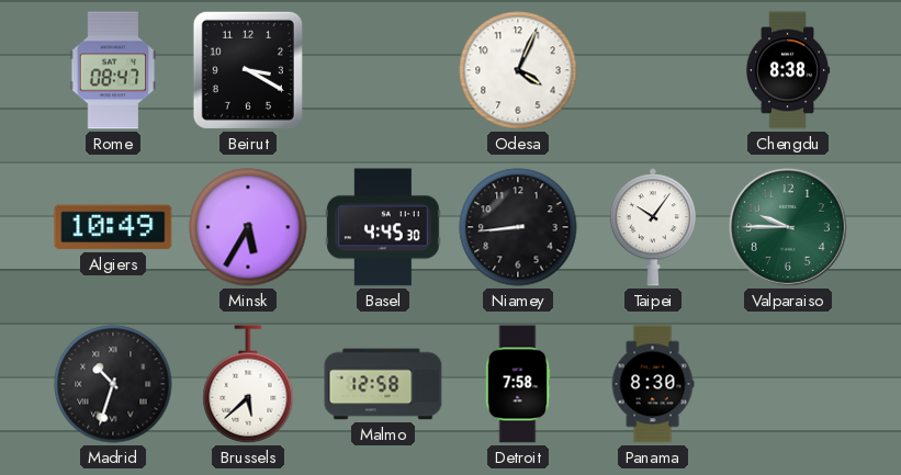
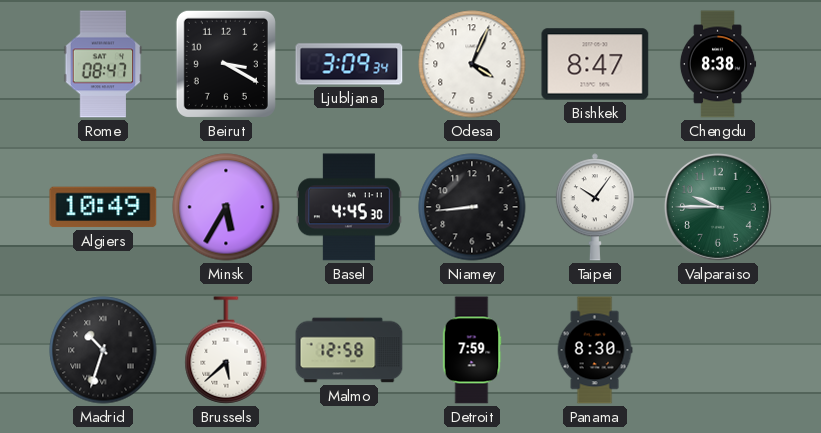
Ljubljana: none -> 3:09 (349, 64)
Bishkek: none -> 8:47 (595, 64)
Detroit: 7:58 -> 7:59 (472, 350)
